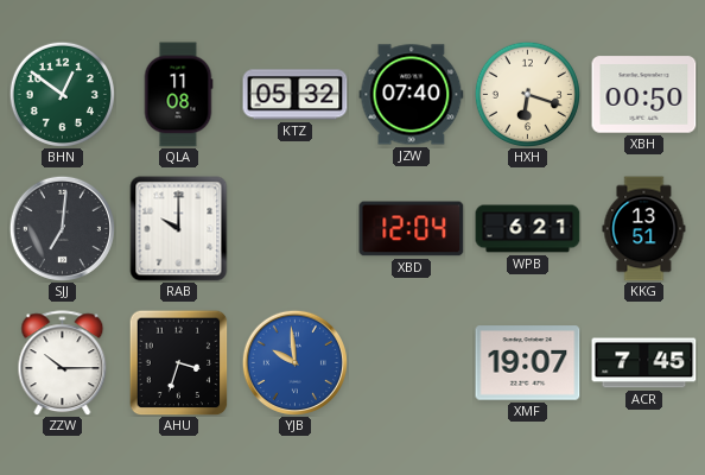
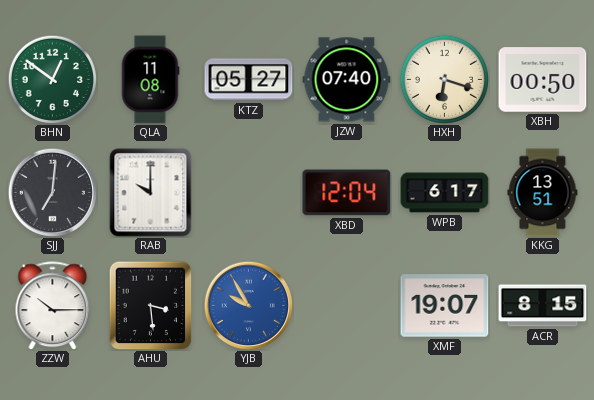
KTZ: 05:32 -> 05:27 (249, 80)
WPB: 6:21 -> 6:17 (445, 193)
AHU: 3:33 -> 3:29 (151, 305)
YJB: 9:59 -> 9:55 (248, 305)
ACR: 7:45 -> 8:15 (543, 306)
